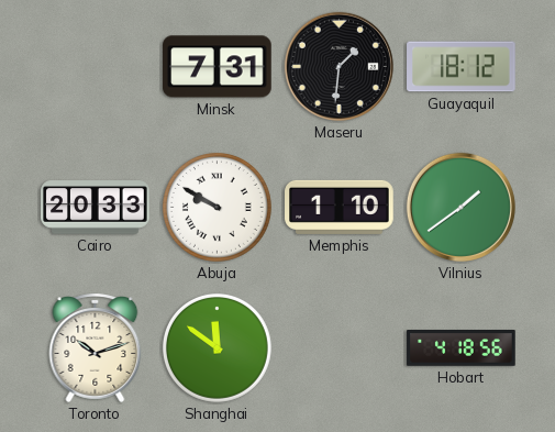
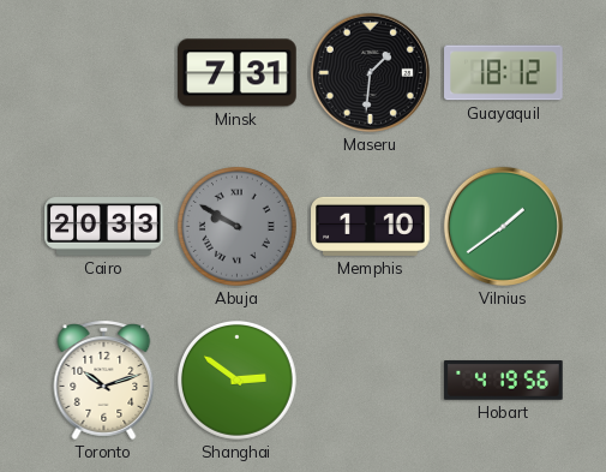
Abuja dial: white -> grey (236, 226)
Shanghai: 11:51 -> 2:51 (236, 380)
Hobart: 4:18 -> 4:19 (504, 381)
